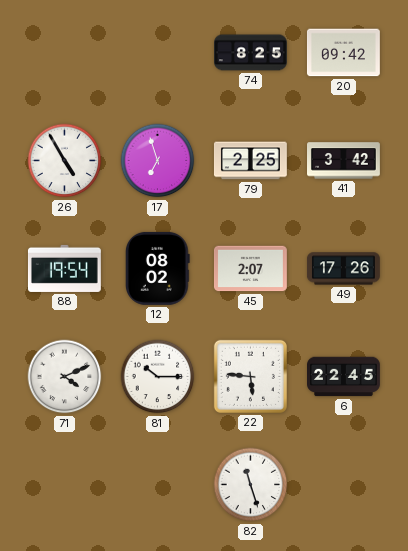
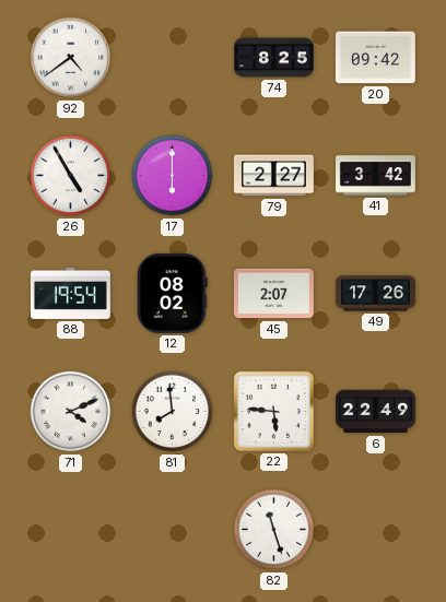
92: none -> 4:39 (71, 58)
17: 6:57 -> 6:00 (173, 176)
79: 2:25 -> 2:27 (273, 176)
81: 10:15 -> 7:59 (173, 412)
6: 22:45 -> 22:49 (376, 412)
